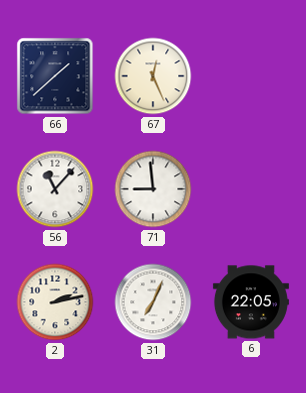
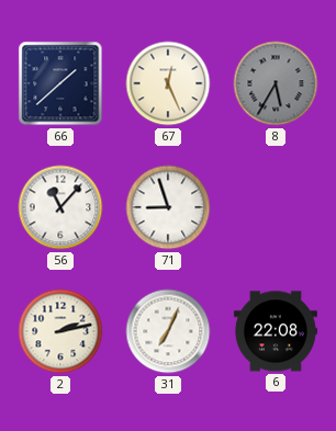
8: none -> 5:35 (276, 83)
71: 8:59 -> 8:57 (168, 207)
6: 22:05 -> 22:08 (276, 331)
